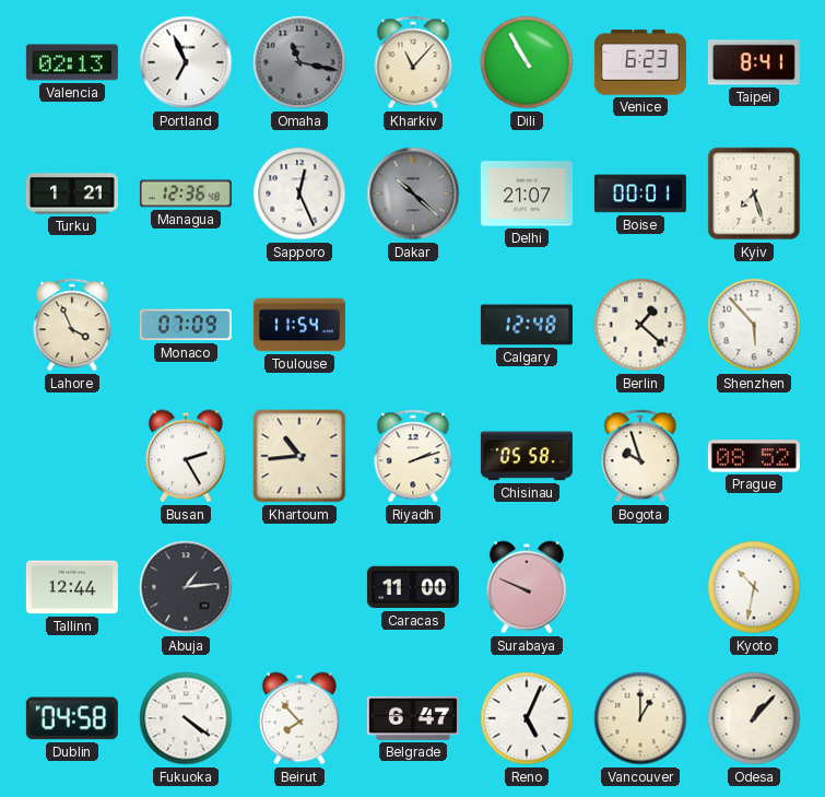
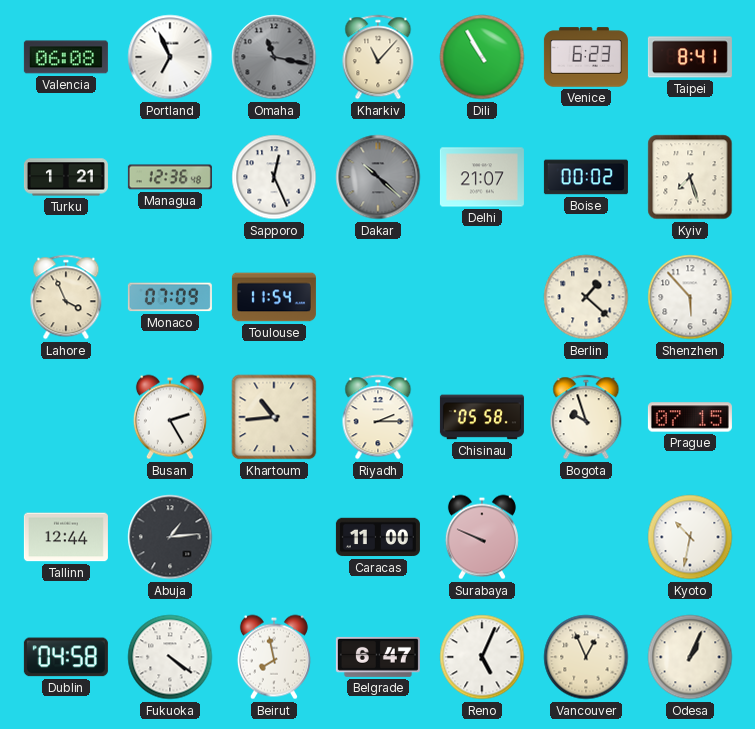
Valencia: 02:13 -> 06:08 (66, 57)
Boise: 00:01 -> 00:02 (586, 177)
Calgary: 12:48 -> none (527, 325)
Riyadh: 2:12 -> 2:15 (378, 417)
Prague: 08:52 -> 07:15 (690, 417)
Beirut: 7:53 -> 7:58 (274, 657)
Vancouver: 1:00 -> 12:56 (586, 657)
Odesa: 1:07 -> 1:04 (690, 657)
